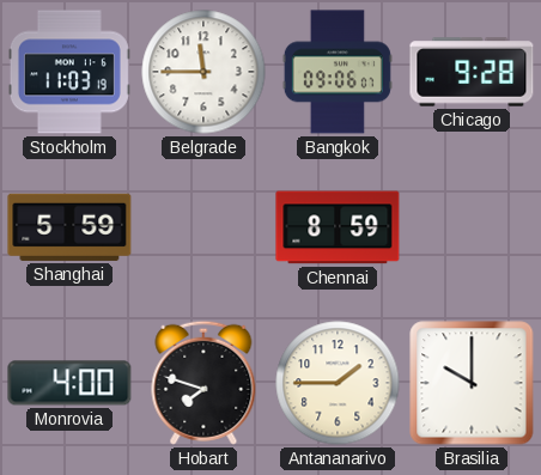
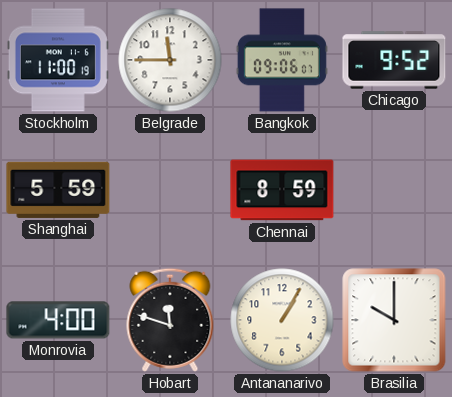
Stockholm: 11:03 -> 11:00 (58, 60)
Chicago: 9:28 -> 9:52 (394, 60)
Hobart: 7:48 -> 11:48 (170, 320)
Antananarivo: 1:45 -> 1:05 (282, 320)
